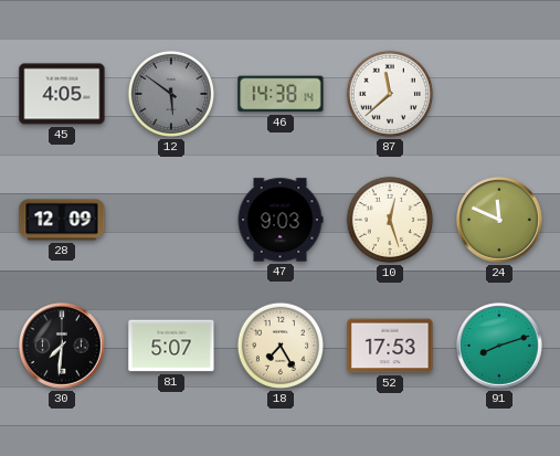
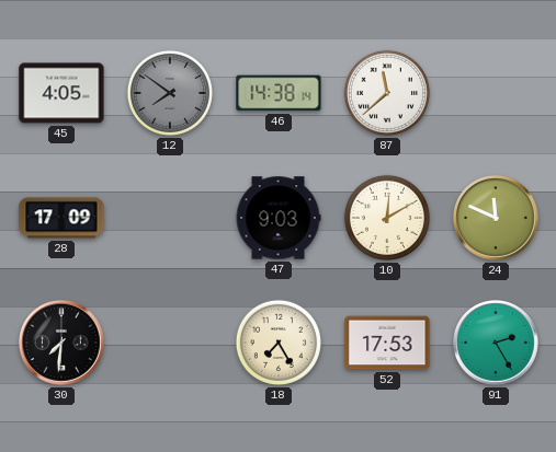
12: 5:51 -> 7:51 (170, 93)
28: 12:09 -> 17:09 (61, 218)
10: 12:27 -> 12:10 (387, 218)
81: 5:07 -> none (171, 346)
91: 8:12 -> 2:25 (497, 344)
